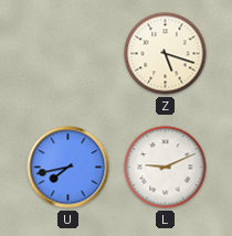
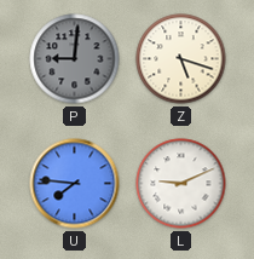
P: none -> 9:01 (75, 59)
U: 7:43 -> 7:46 (75, 184)
